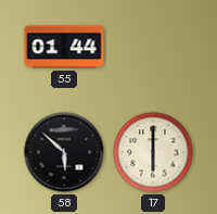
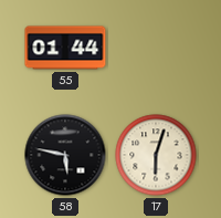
58: 5:52 -> 5:47 (65, 155)
17: 6:00 -> 6:03 (156, 155)
